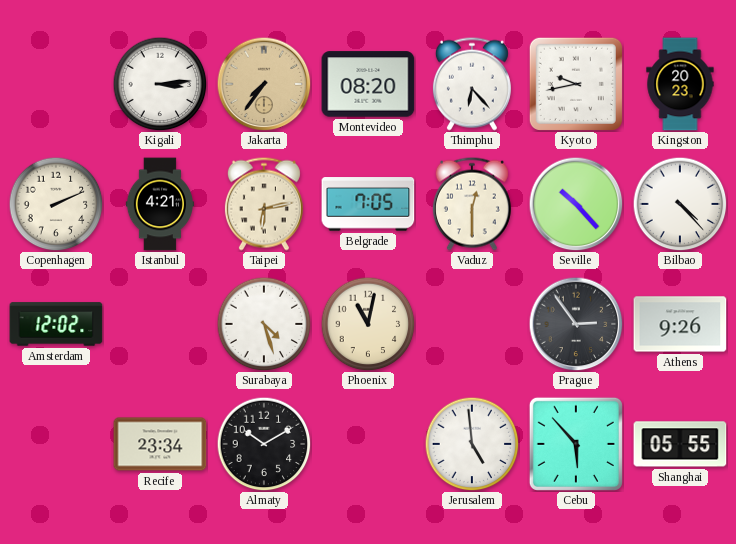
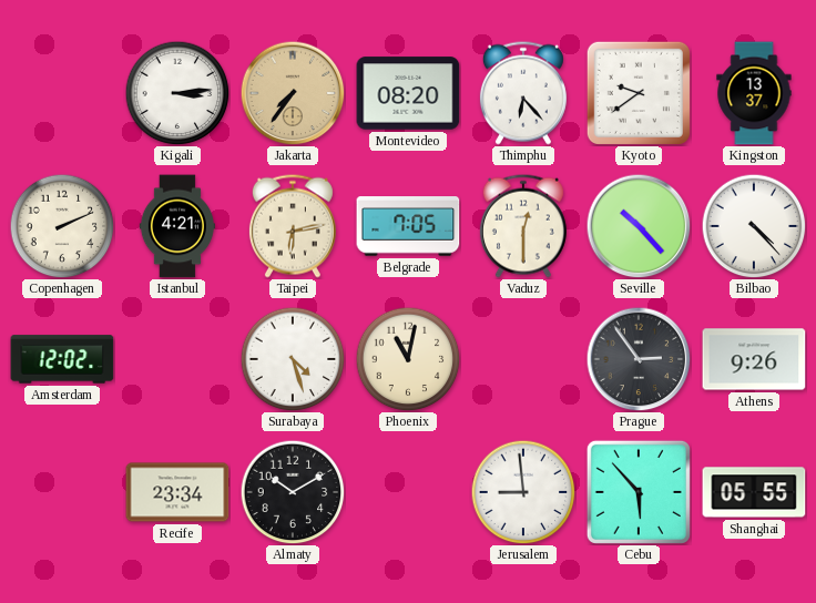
Kyoto: 9:43 -> 9:39 (639, 93)
Kingston: 20:23 -> 13:37 (754, 93)
Jerusalem: 4:59 -> 8:59 (523, 492)
